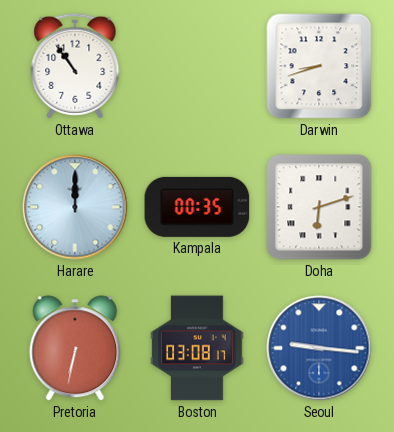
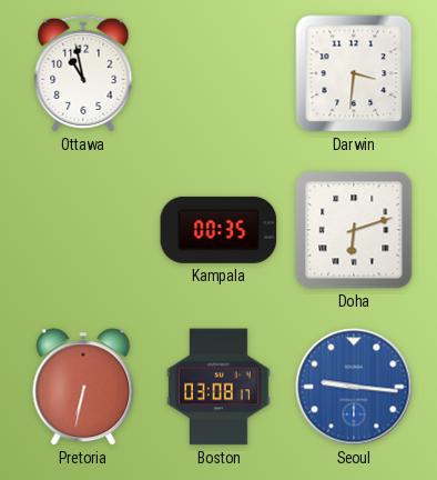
Ottawa: 10:54 -> 10:58 (83, 73)
Darwin: 8:42 -> 3:31 (354, 73)
Harare: 12:00 -> none (75, 207)
